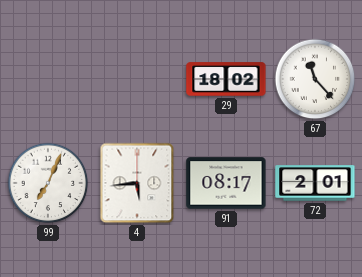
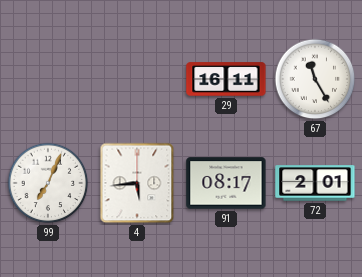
29: 18:02 -> 16:11 (226, 79)
67: 11:23 -> 11:25 (315, 79)
